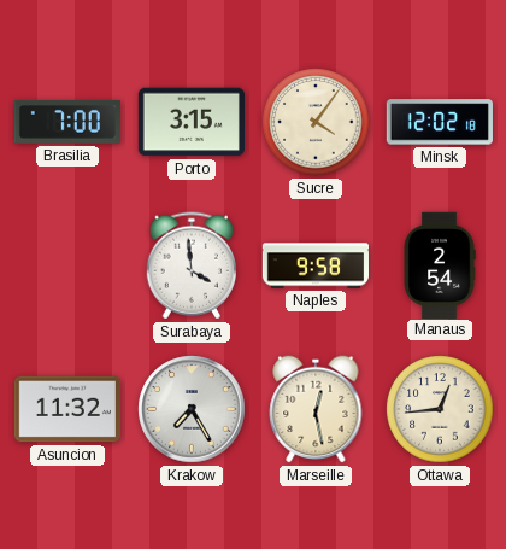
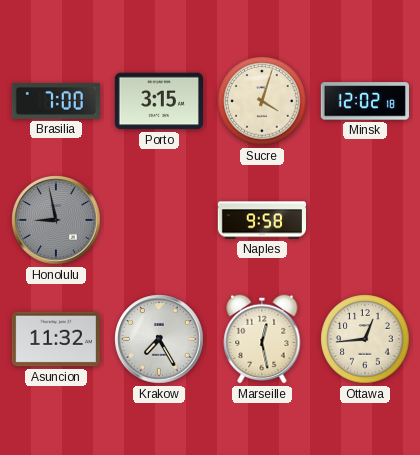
Sucre: 4:06 -> 4:03 (262, 101)
Honolulu: none -> 8:58 (56, 220)
Surabaya: 3:59 -> none (190, 265)
Manaus: 2:54 -> none (440, 264)
